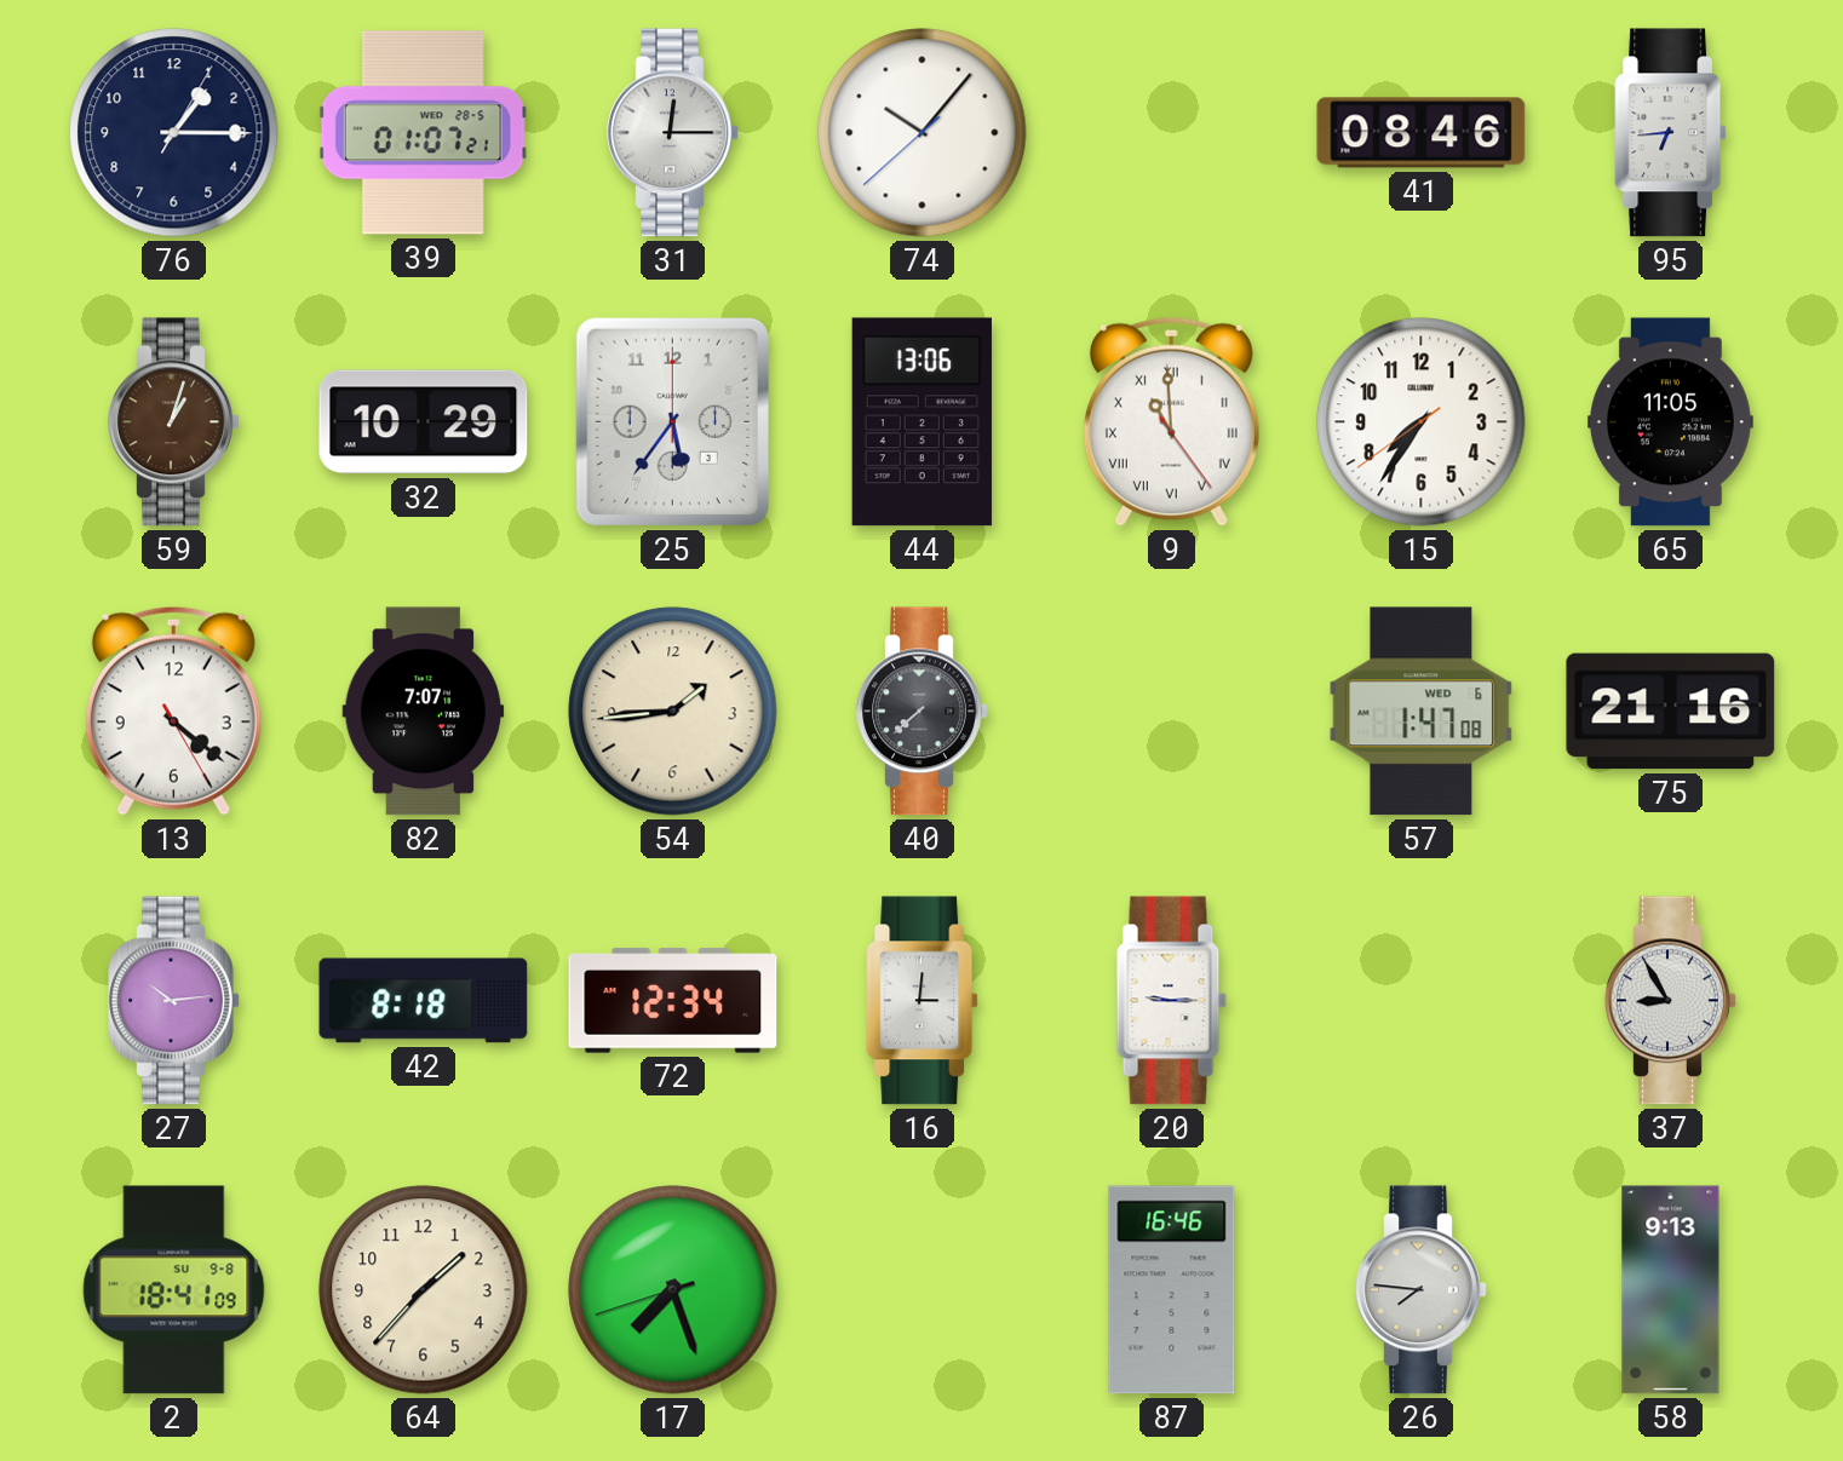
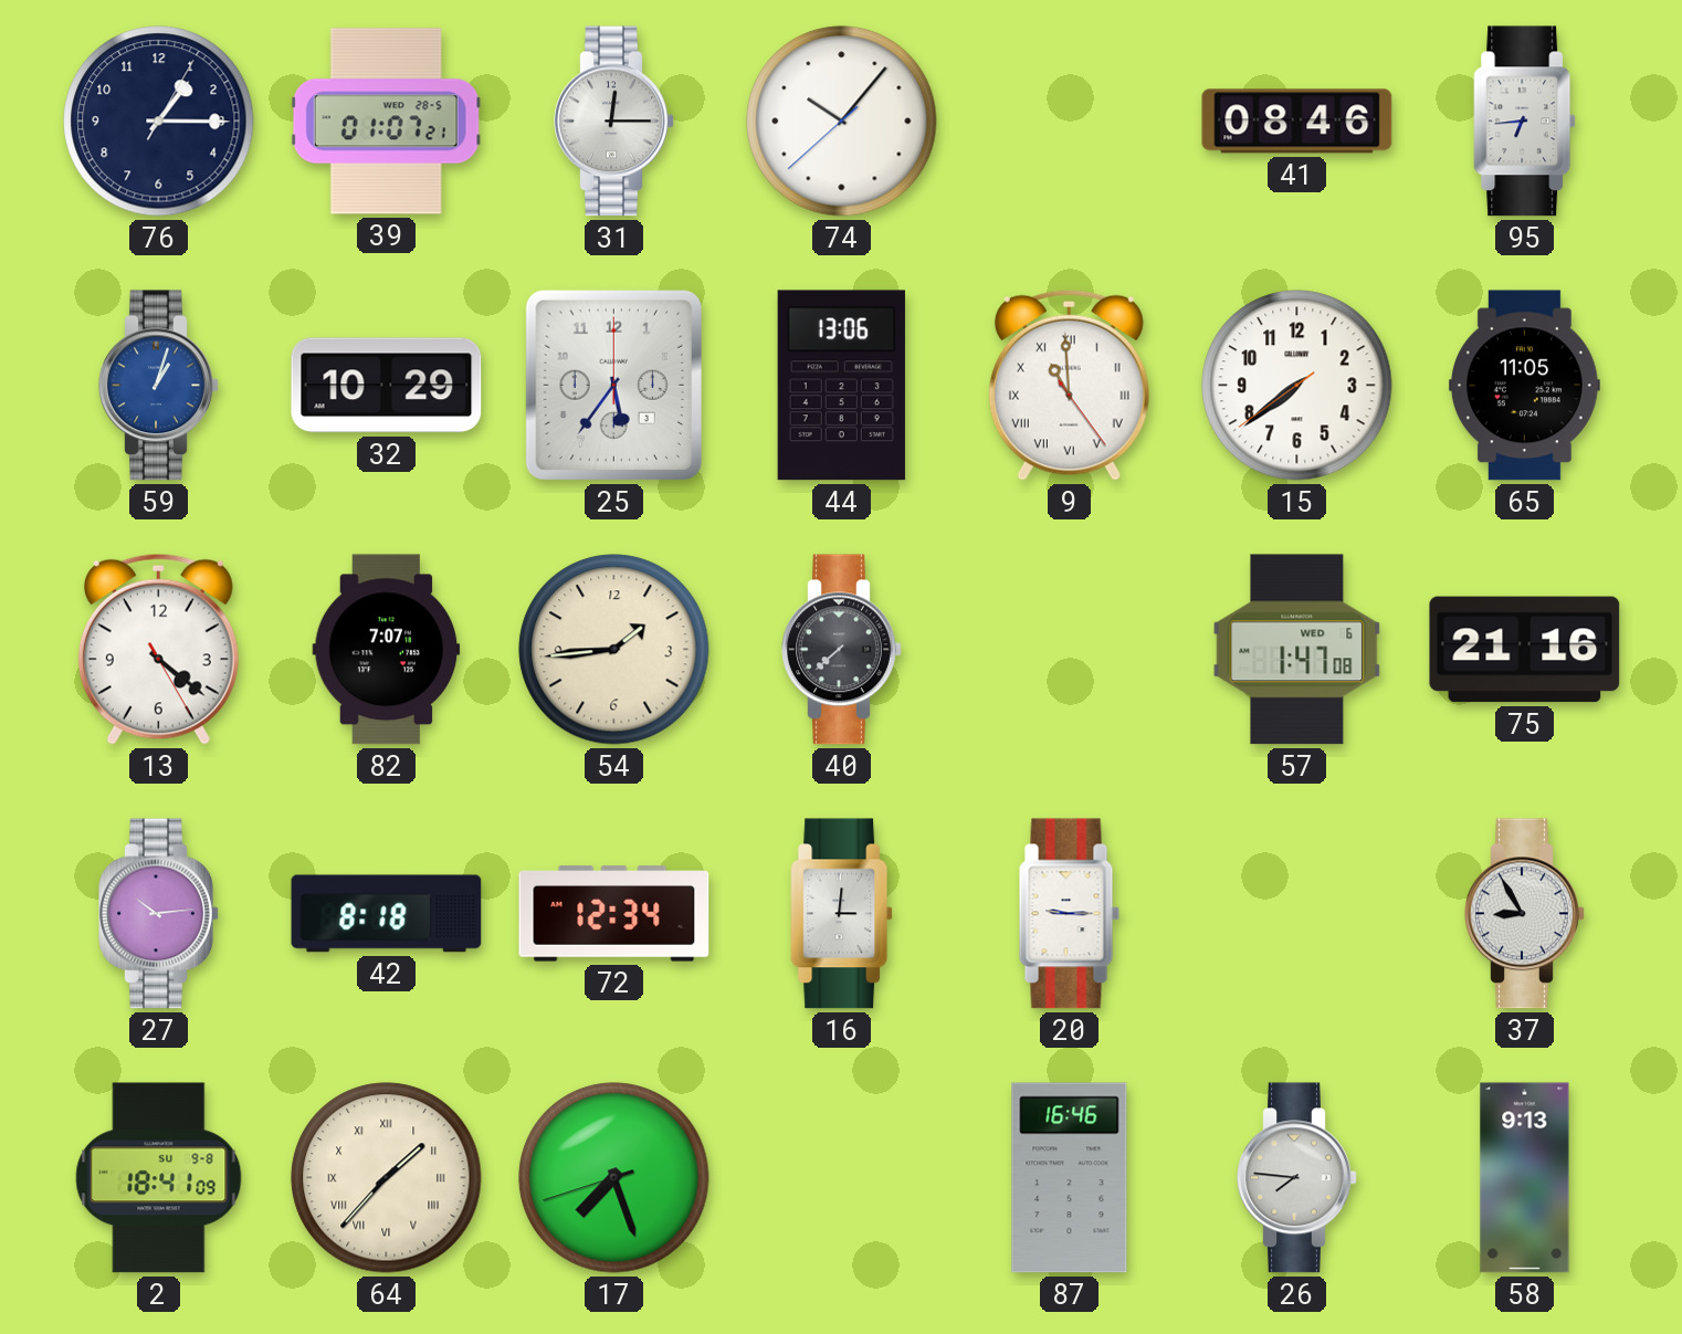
59 dial: brown -> blue (159, 386)
15: 7:35 -> 7:38 (1297, 386)
64 numerals: Arabic -> Roman (387, 1178)
